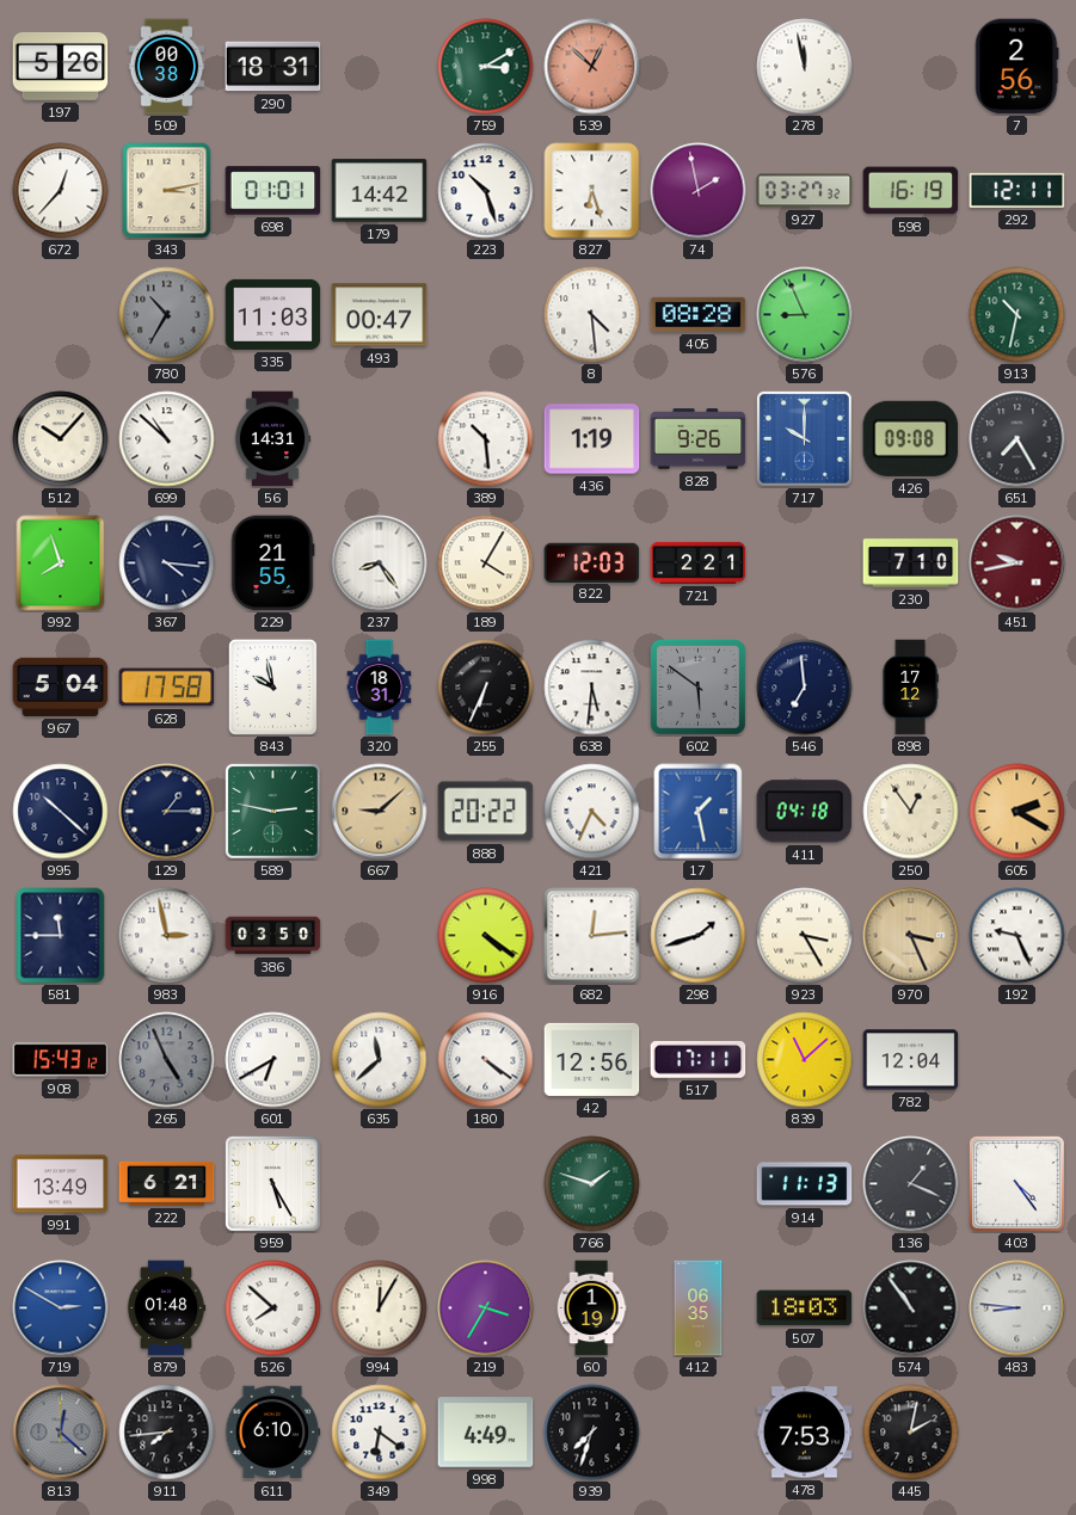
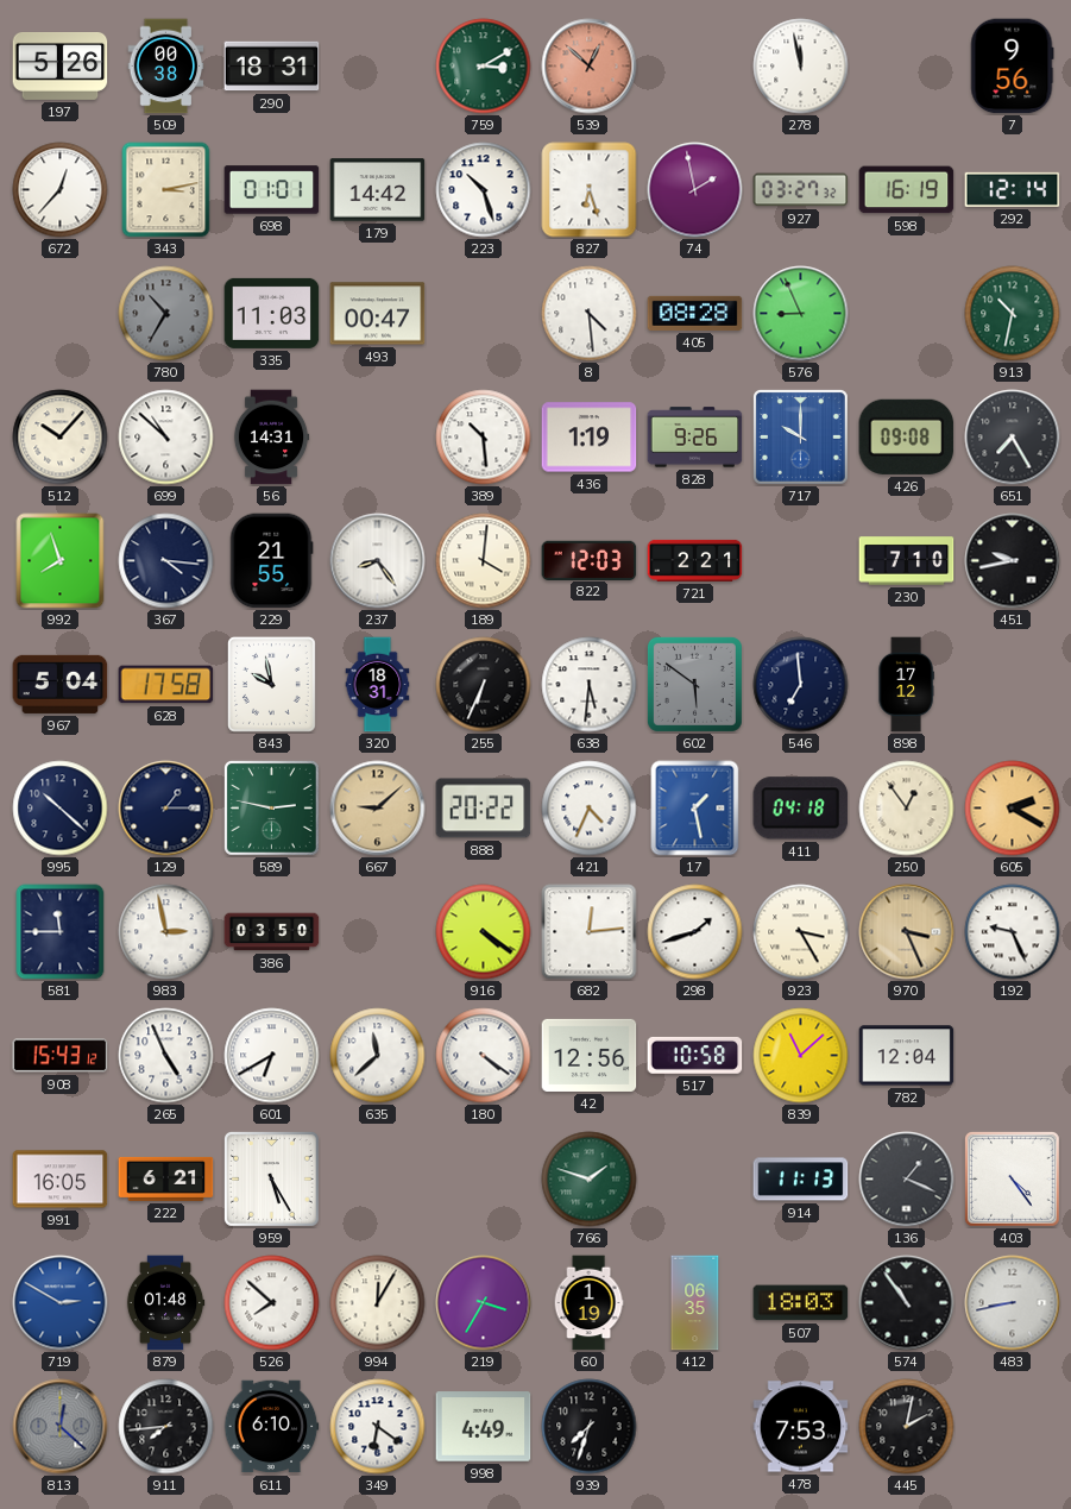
7: 2:56 -> 9:56 (1013, 67)
292: 12:11 -> 12:14 (1013, 189)
189: 4:05 -> 4:01 (484, 561)
451 dial: burgundy -> black (1013, 561)
265 dial: grey -> white (166, 1056)
517: 17:11 -> 10:58 (695, 1055)
991: 13:49 -> 16:05 (61, 1180)
483: 8:46 -> 8:43 (1013, 1303)
